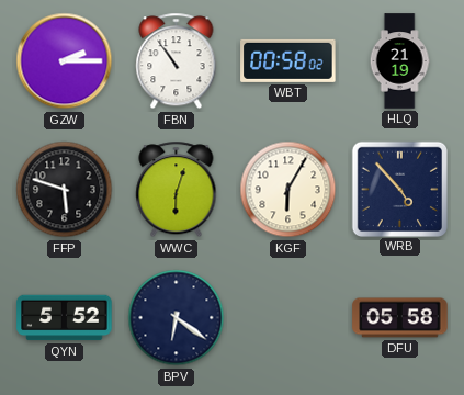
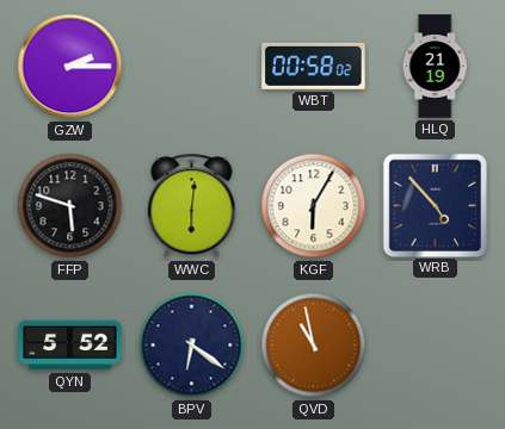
FBN: 10:54 -> none (177, 61)
WWC: 6:03 -> 6:01 (192, 206)
QVD: none -> 10:58 (314, 346)
DFU: 05:58 -> none (400, 318)
